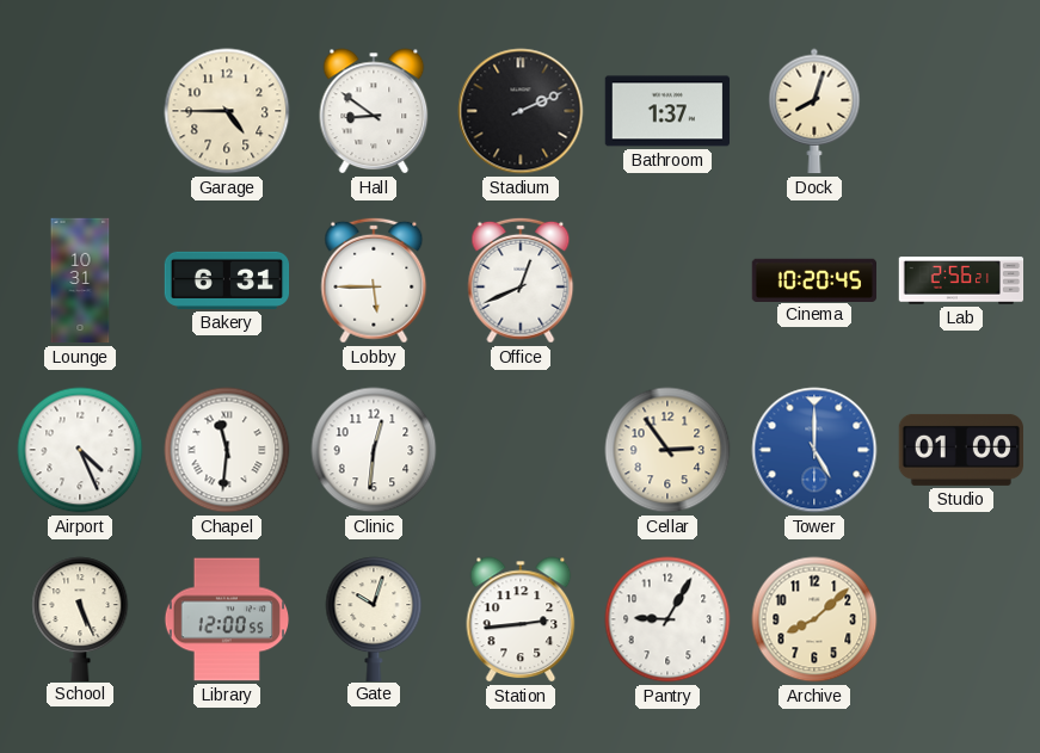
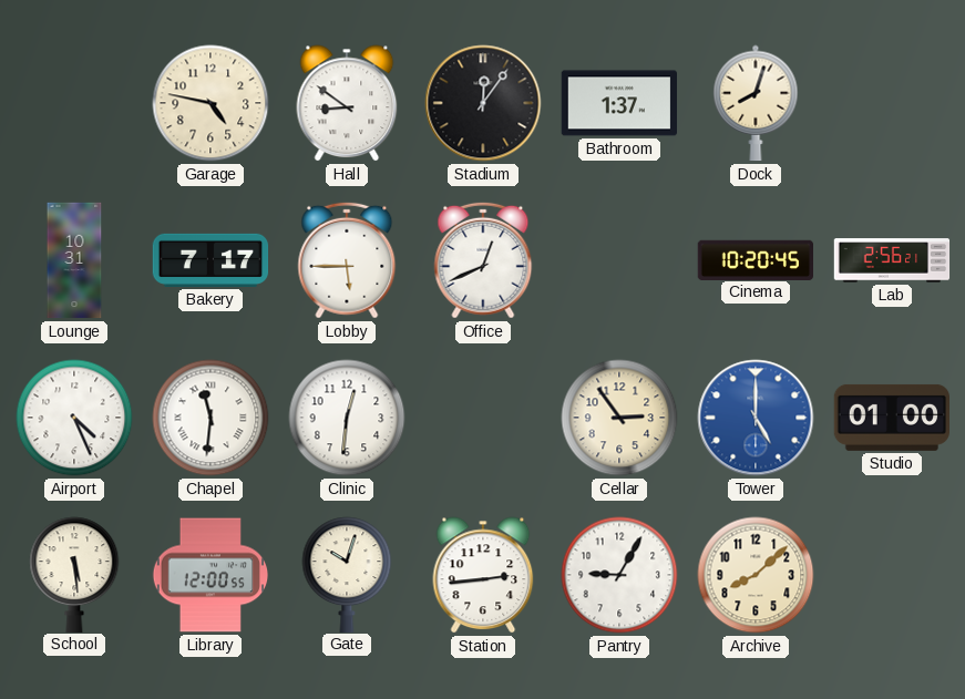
Garage: 4:45 -> 4:47 (211, 103)
Stadium: 2:11 -> 12:06 (483, 103)
Bakery: 6:31 -> 7:17 (211, 260)
School: 5:26 -> 5:29 (74, 574)
